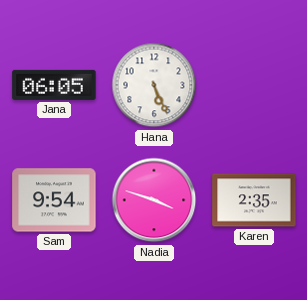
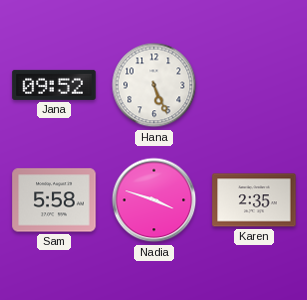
Jana: 06:05 -> 09:52 (54, 85)
Sam: 9:54 -> 5:58 (54, 200)
